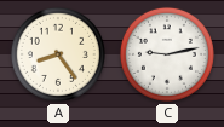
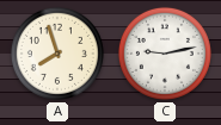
A: 8:24 -> 7:57 (57, 54)
